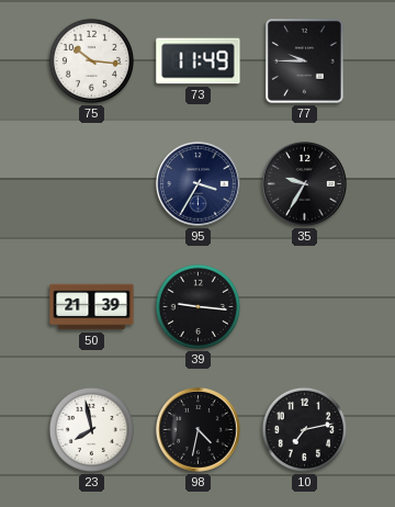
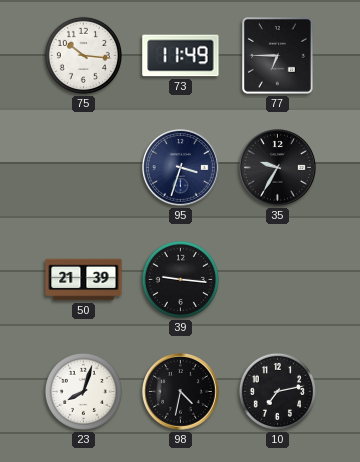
77: 9:45 -> 6:45 (278, 56)
95: 3:35 -> 3:33 (181, 168)
23: 7:58 -> 8:03 (83, 391)
